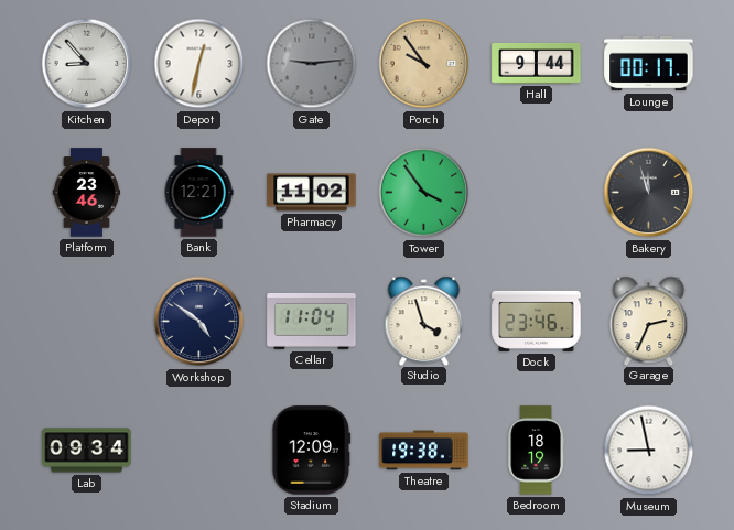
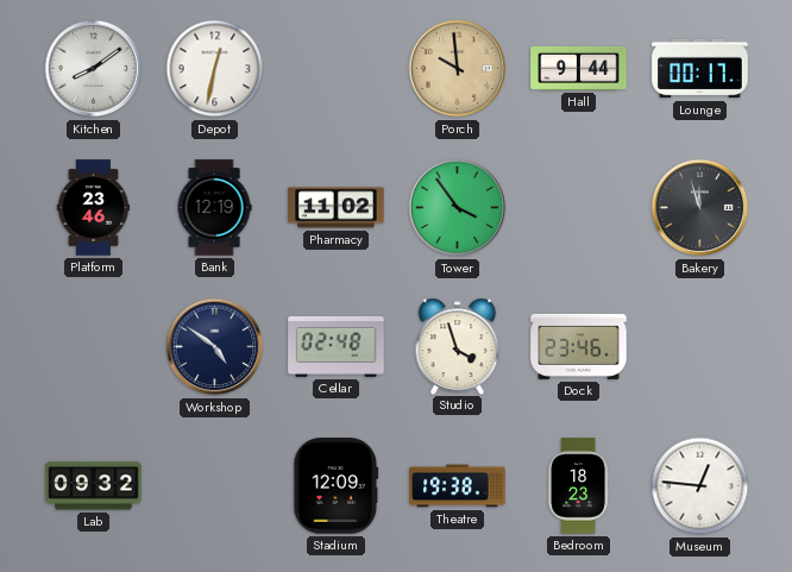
Kitchen: 8:53 -> 8:09 (94, 69)
Gate: 9:14 -> none (312, 64)
Porch: 9:54 -> 9:59 (458, 69)
Bank: 12:21 -> 12:19 (214, 208)
Cellar: 11:04 -> 02:48 (337, 346)
Garage: 2:34 -> none (649, 321)
Lab: 09:34 -> 09:32 (94, 486)
Bedroom: 18:19 -> 18:23 (578, 486)
Museum: 8:58 -> 12:46 (700, 486)
